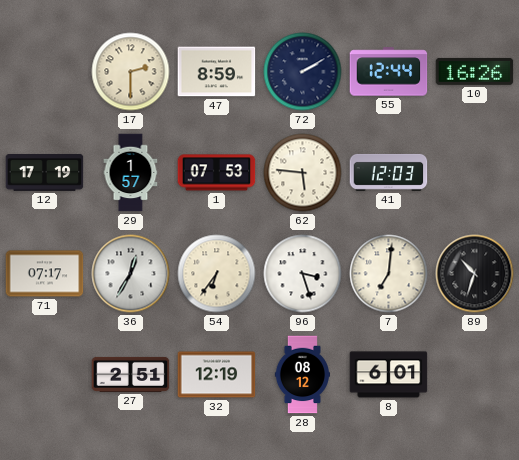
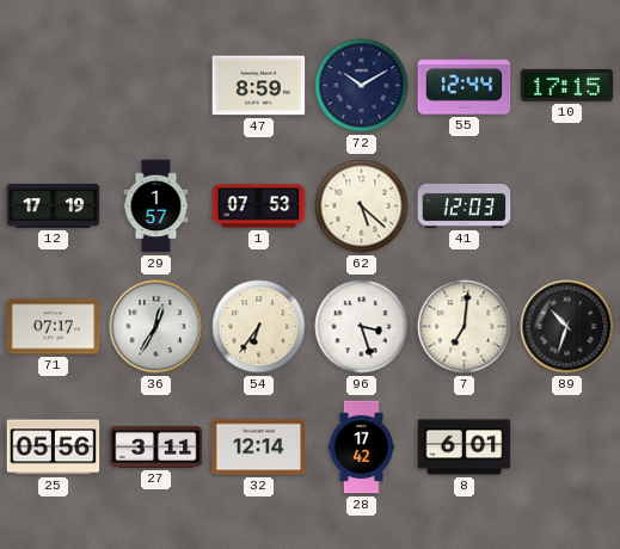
17: 2:30 -> none (131, 72)
72: 2:10 -> 10:10 (362, 86)
10: 16:26 -> 17:15 (567, 85)
62: 5:46 -> 5:22 (362, 206)
25: none -> 05:56 (54, 448)
27: 2:51 -> 3:11 (156, 446)
32: 12:19 -> 12:14 (259, 448)
28: 08:12 -> 17:42 (361, 448)
